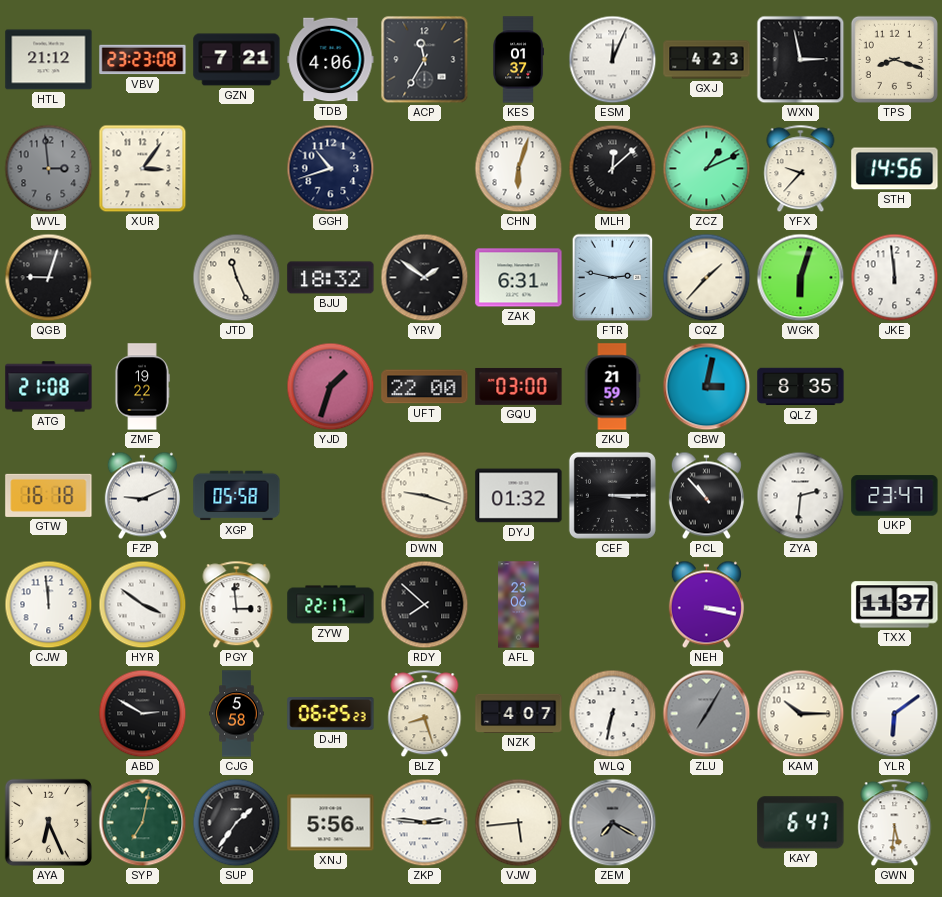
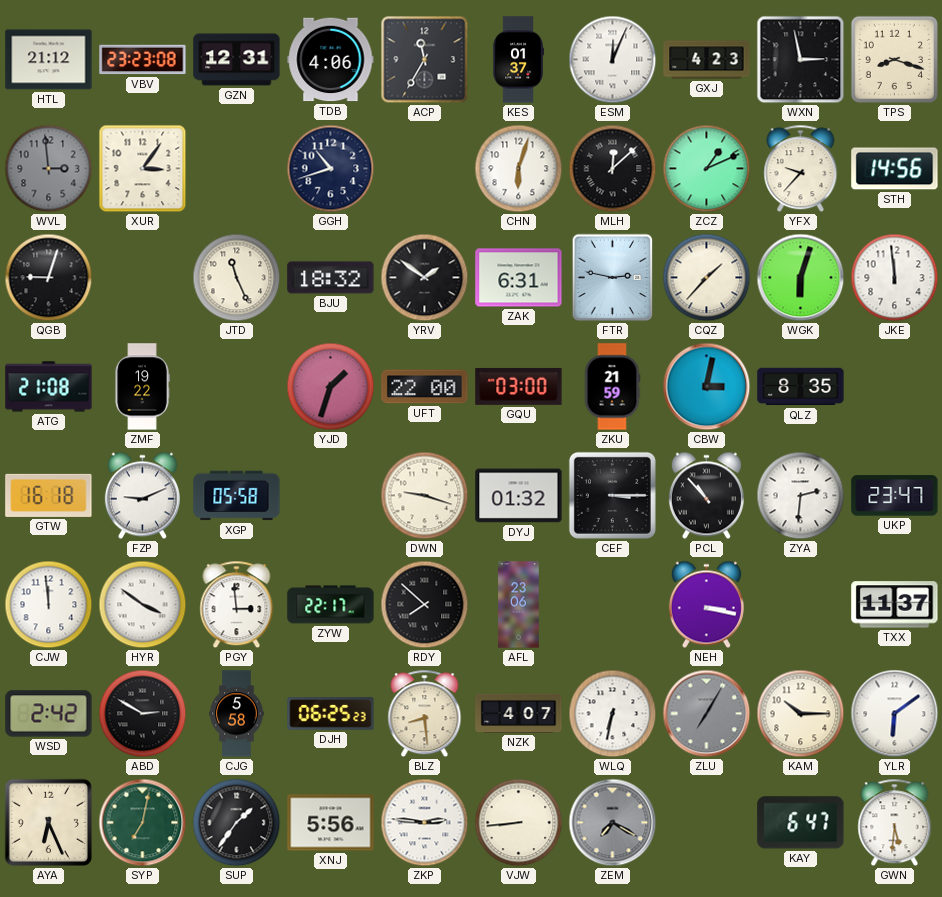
GZN: 7:21 -> 12:31 (237, 60)
WSD: none -> 2:42 (49, 714)
BLZ: 8:27 -> 8:29 (425, 714)
VJW: 5:44 -> 8:44 (519, 823)
